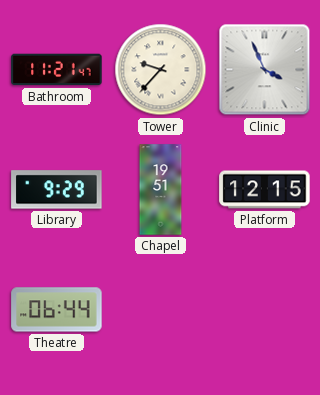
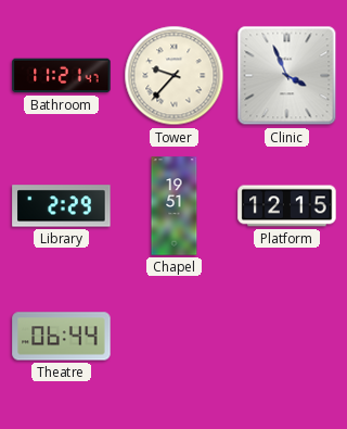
Library: 9:29 -> 2:29 (62, 206)
